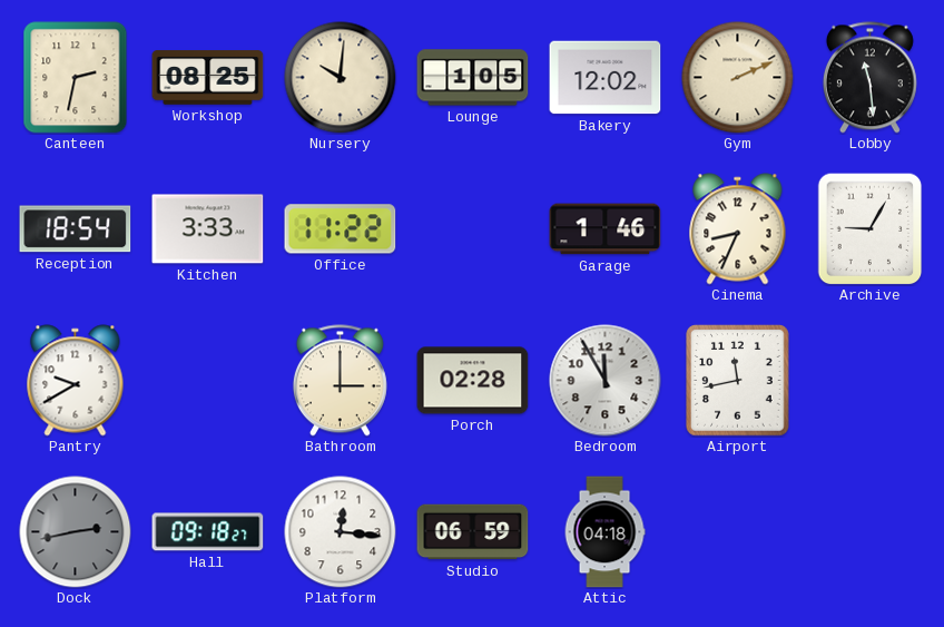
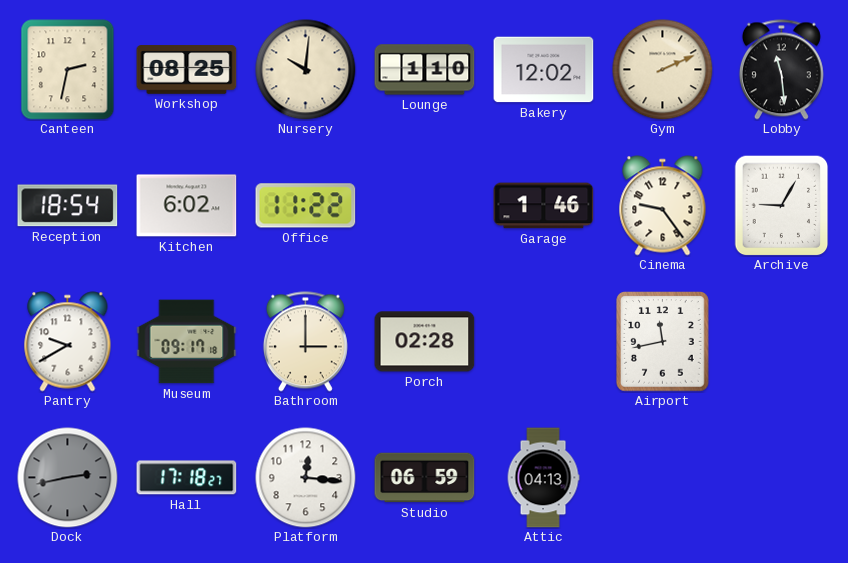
Lounge: 1:05 -> 1:10 (425, 70)
Kitchen: 3:33 -> 6:02 (187, 206)
Cinema: 8:34 -> 9:24 (663, 206)
Museum: none -> 09:17 (187, 342)
Bedroom: 11:55 -> none (606, 381)
Hall: 09:18 -> 17:18 (187, 478)
Attic: 04:18 -> 04:13 (543, 478)
